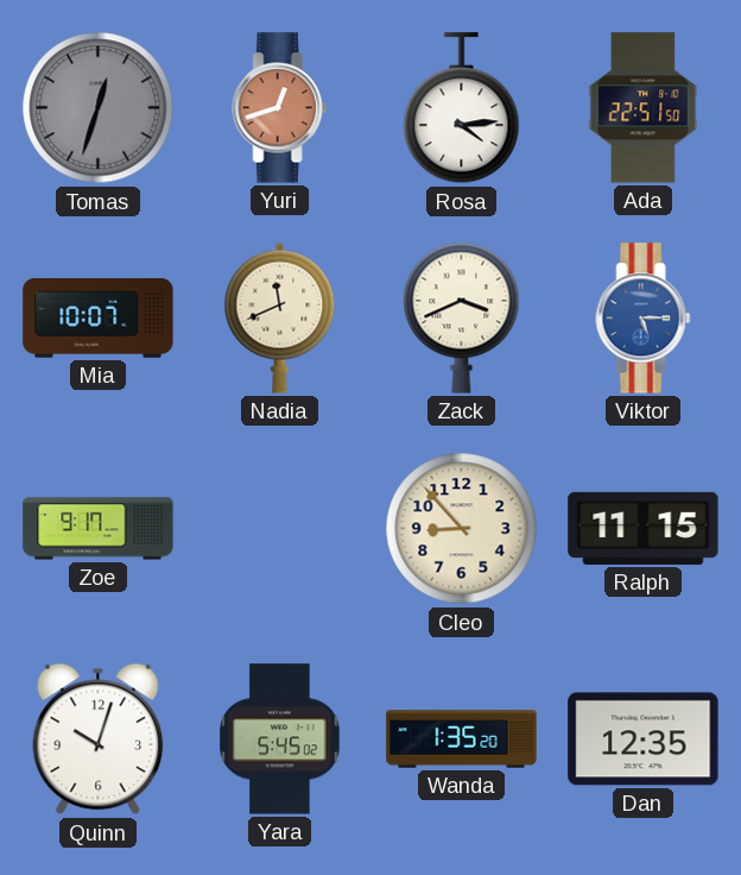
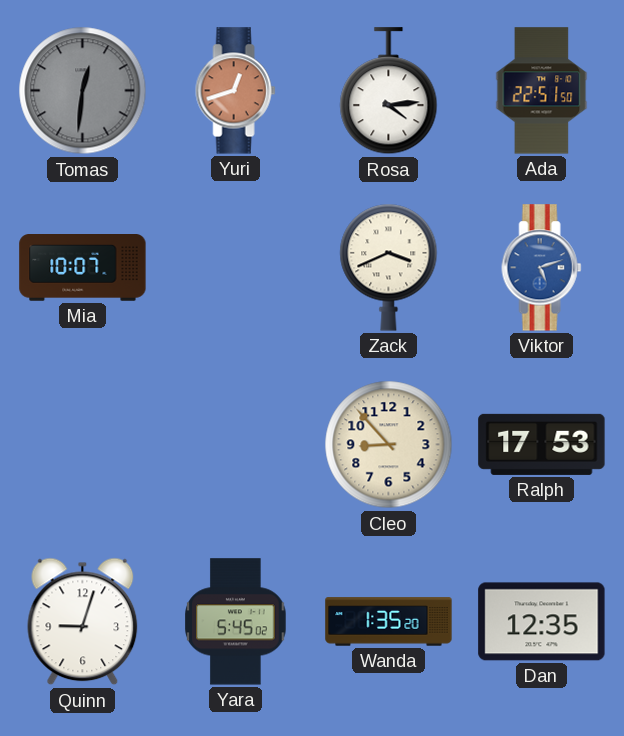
Tomas: 12:33 -> 12:31 (83, 91)
Nadia: 11:41 -> none (280, 317)
Viktor: 5:15 -> 5:12 (542, 268)
Zoe: 9:17 -> none (99, 529)
Ralph: 11:15 -> 17:53 (542, 444)
Quinn: 10:03 -> 9:03 (83, 622)
